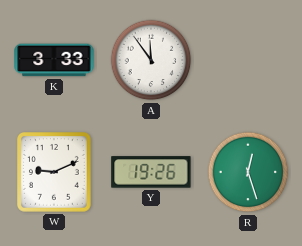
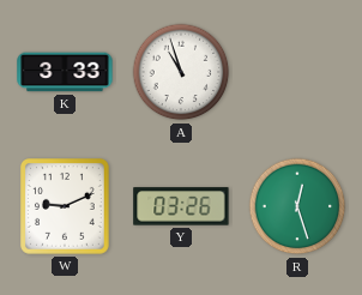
A: 11:54 -> 10:57 (181, 72)
Y: 19:26 -> 03:26 (181, 206)
